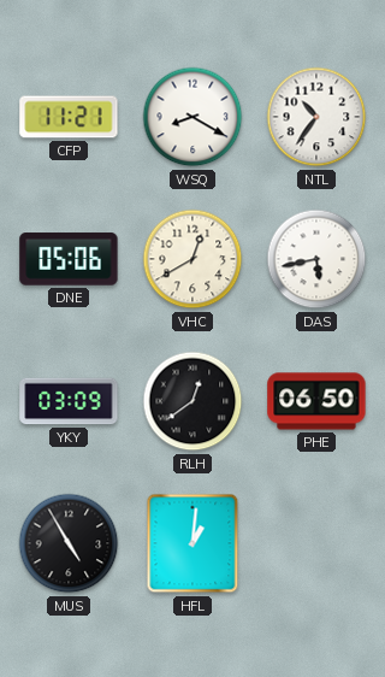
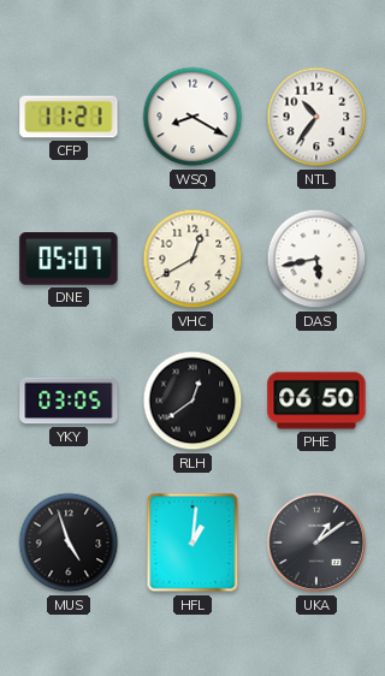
DNE: 05:06 -> 05:07 (69, 259)
YKY: 03:09 -> 03:05 (69, 401)
MUS: 4:55 -> 4:57 (69, 542)
UKA: none -> 1:09 (316, 542)
